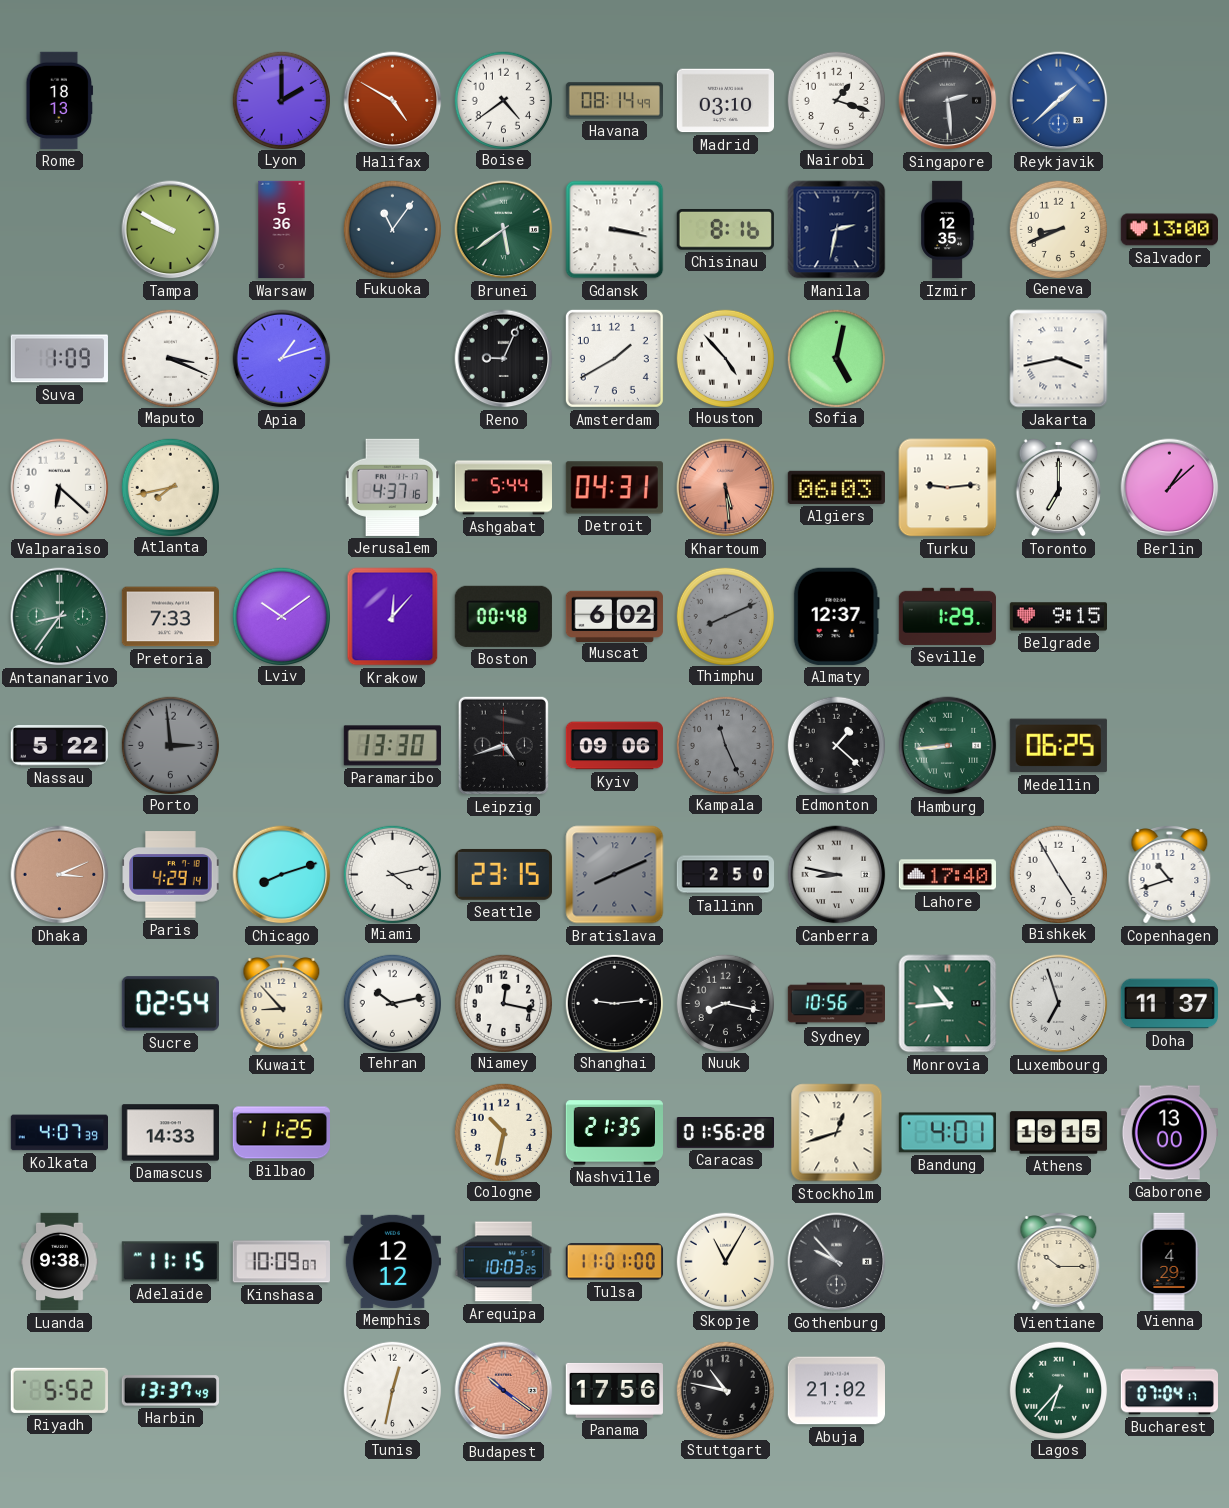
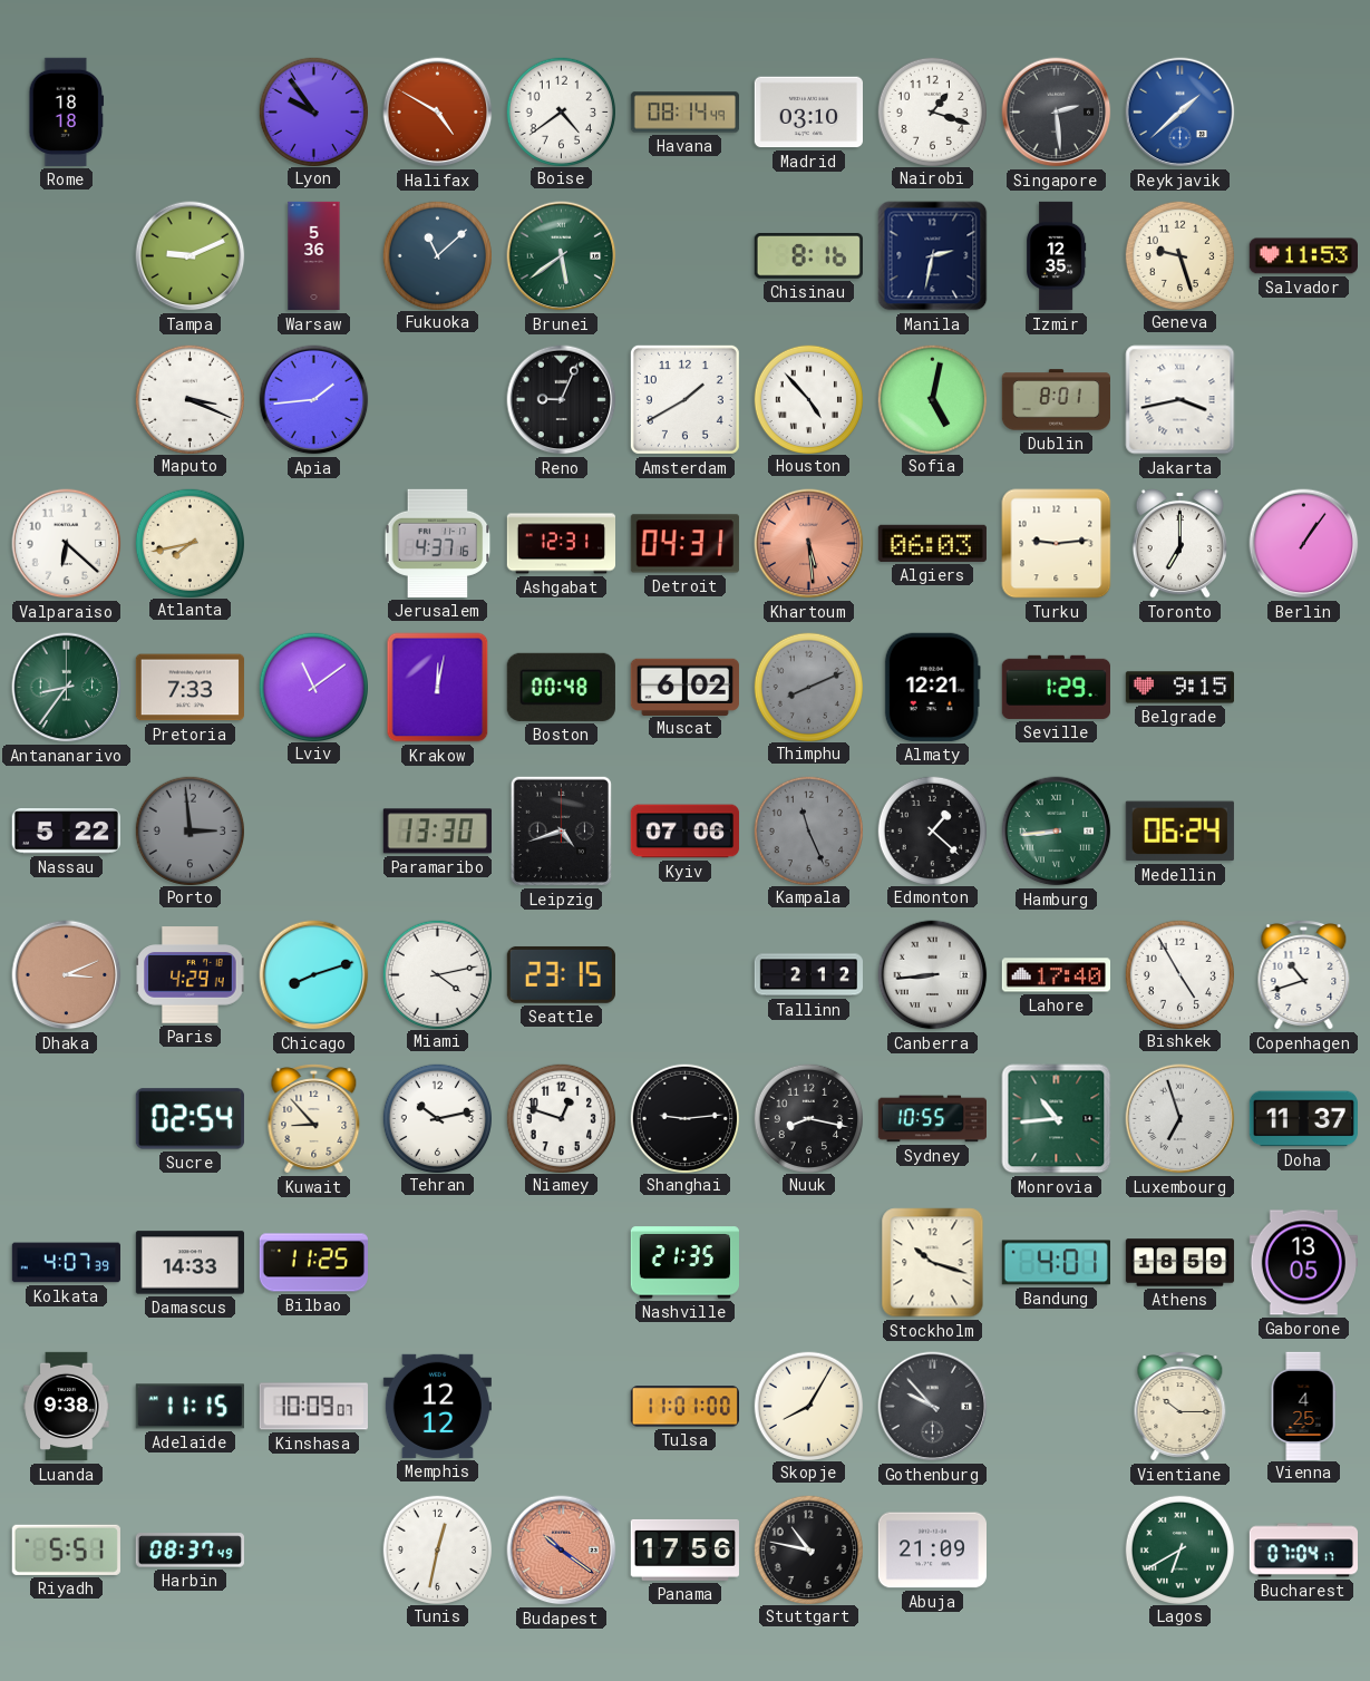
Rome: 18:13 -> 18:18 (67, 111)
Lyon: 2:00 -> 9:54 (313, 111)
Tampa: 9:50 -> 9:11 (191, 256)
Fukuoka: 11:06 -> 11:08 (437, 255)
Gdansk: 3:17 -> none (615, 230)
Geneva: 8:41 -> 9:27 (1179, 255)
Salvador: 13:00 -> 11:53 (1303, 256)
Suva: 1:09 -> none (59, 359)
Apia: 1:12 -> 1:44 (314, 400)
Dublin: none -> 8:01 (1056, 400)
Ashgabat: 5:44 -> 12:31 (561, 544)
Berlin: 1:08 -> 1:06 (1304, 544)
Lviv: 10:09 -> 11:09 (313, 687)
Krakow: 12:07 -> 12:02 (438, 688)
Almaty: 12:37 -> 12:21 (932, 687)
Kyiv: 09:06 -> 07:06 (684, 832)
Medellin: 06:25 -> 06:24 (1179, 832)
Bratislava: 8:11 -> none (615, 875)
Tallinn: 2:50 -> 2:12 (808, 975)
Canberra: 8:47 -> 8:44 (933, 975)
Niamey: 12:17 -> 12:48 (561, 1118)
Sydney: 10:56 -> 10:55 (932, 1119)
Cologne: 10:32 -> none (503, 1132)
Caracas: 01:56 -> none (725, 1133)
Stockholm: 12:42 -> 10:18 (933, 1263)
Athens: 19:15 -> 18:59 (1180, 1263)
Gaborone: 13:00 -> 13:05 (1303, 1263)
Arequipa: 10:03 -> none (503, 1262)
Skopje: 11:05 -> 8:05 (808, 1406)
Vienna: 4:29 -> 4:25 (1303, 1406)
Riyadh: 5:52 -> 5:51 (66, 1549)
Harbin: 13:37 -> 08:37 (190, 1551)
Abuja: 21:02 -> 21:09 (932, 1551)
Lagos: 6:37 -> 6:40 (1179, 1549)
